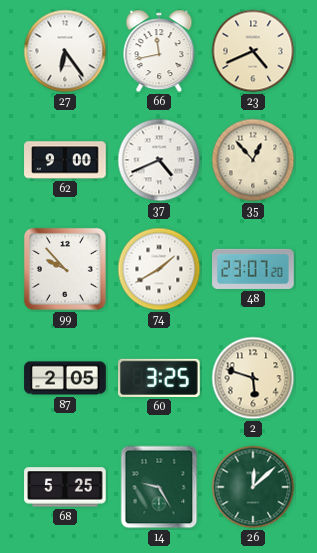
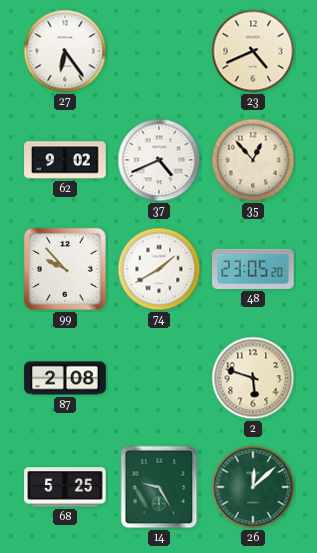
66: 11:43 -> none (159, 51)
62: 9:00 -> 9:02 (65, 160)
48: 23:07 -> 23:05 (253, 269)
87: 2:05 -> 2:08 (65, 378)
60: 3:25 -> none (160, 378)
